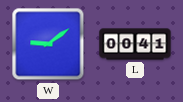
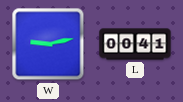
W: 9:09 -> 9:13 (48, 44)
